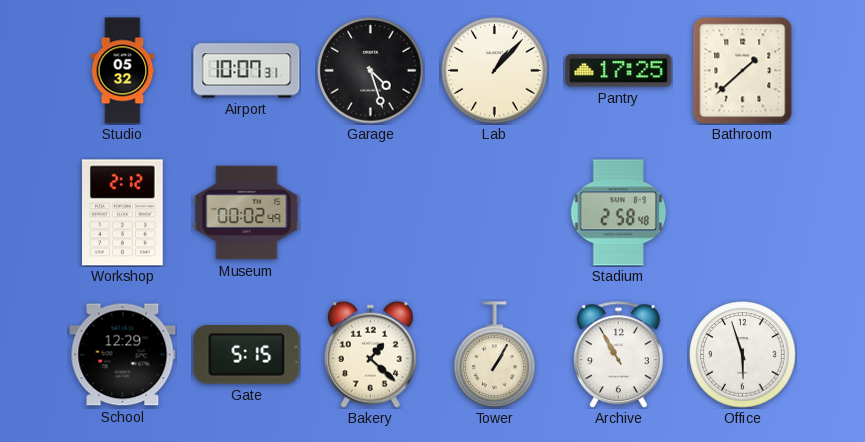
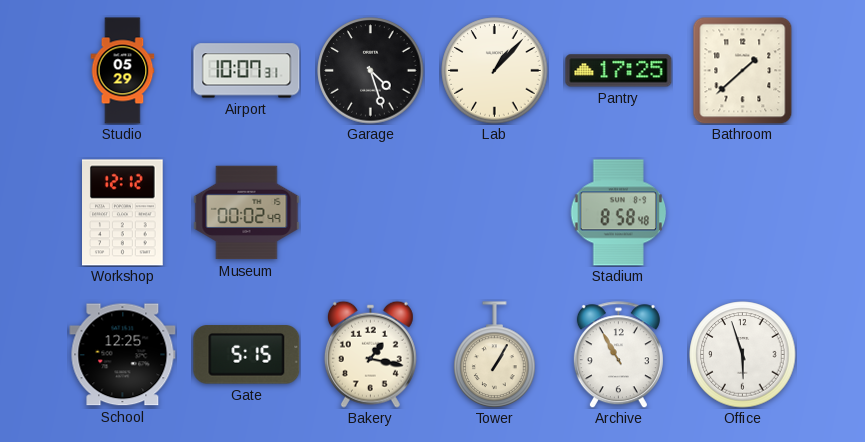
Studio: 05:32 -> 05:29 (123, 71)
Workshop: 2:12 -> 12:12 (123, 213)
Stadium: 2:58 -> 8:58 (619, 213)
School: 12:29 -> 12:25 (123, 355)
Bakery: 1:22 -> 1:17 (370, 354)
